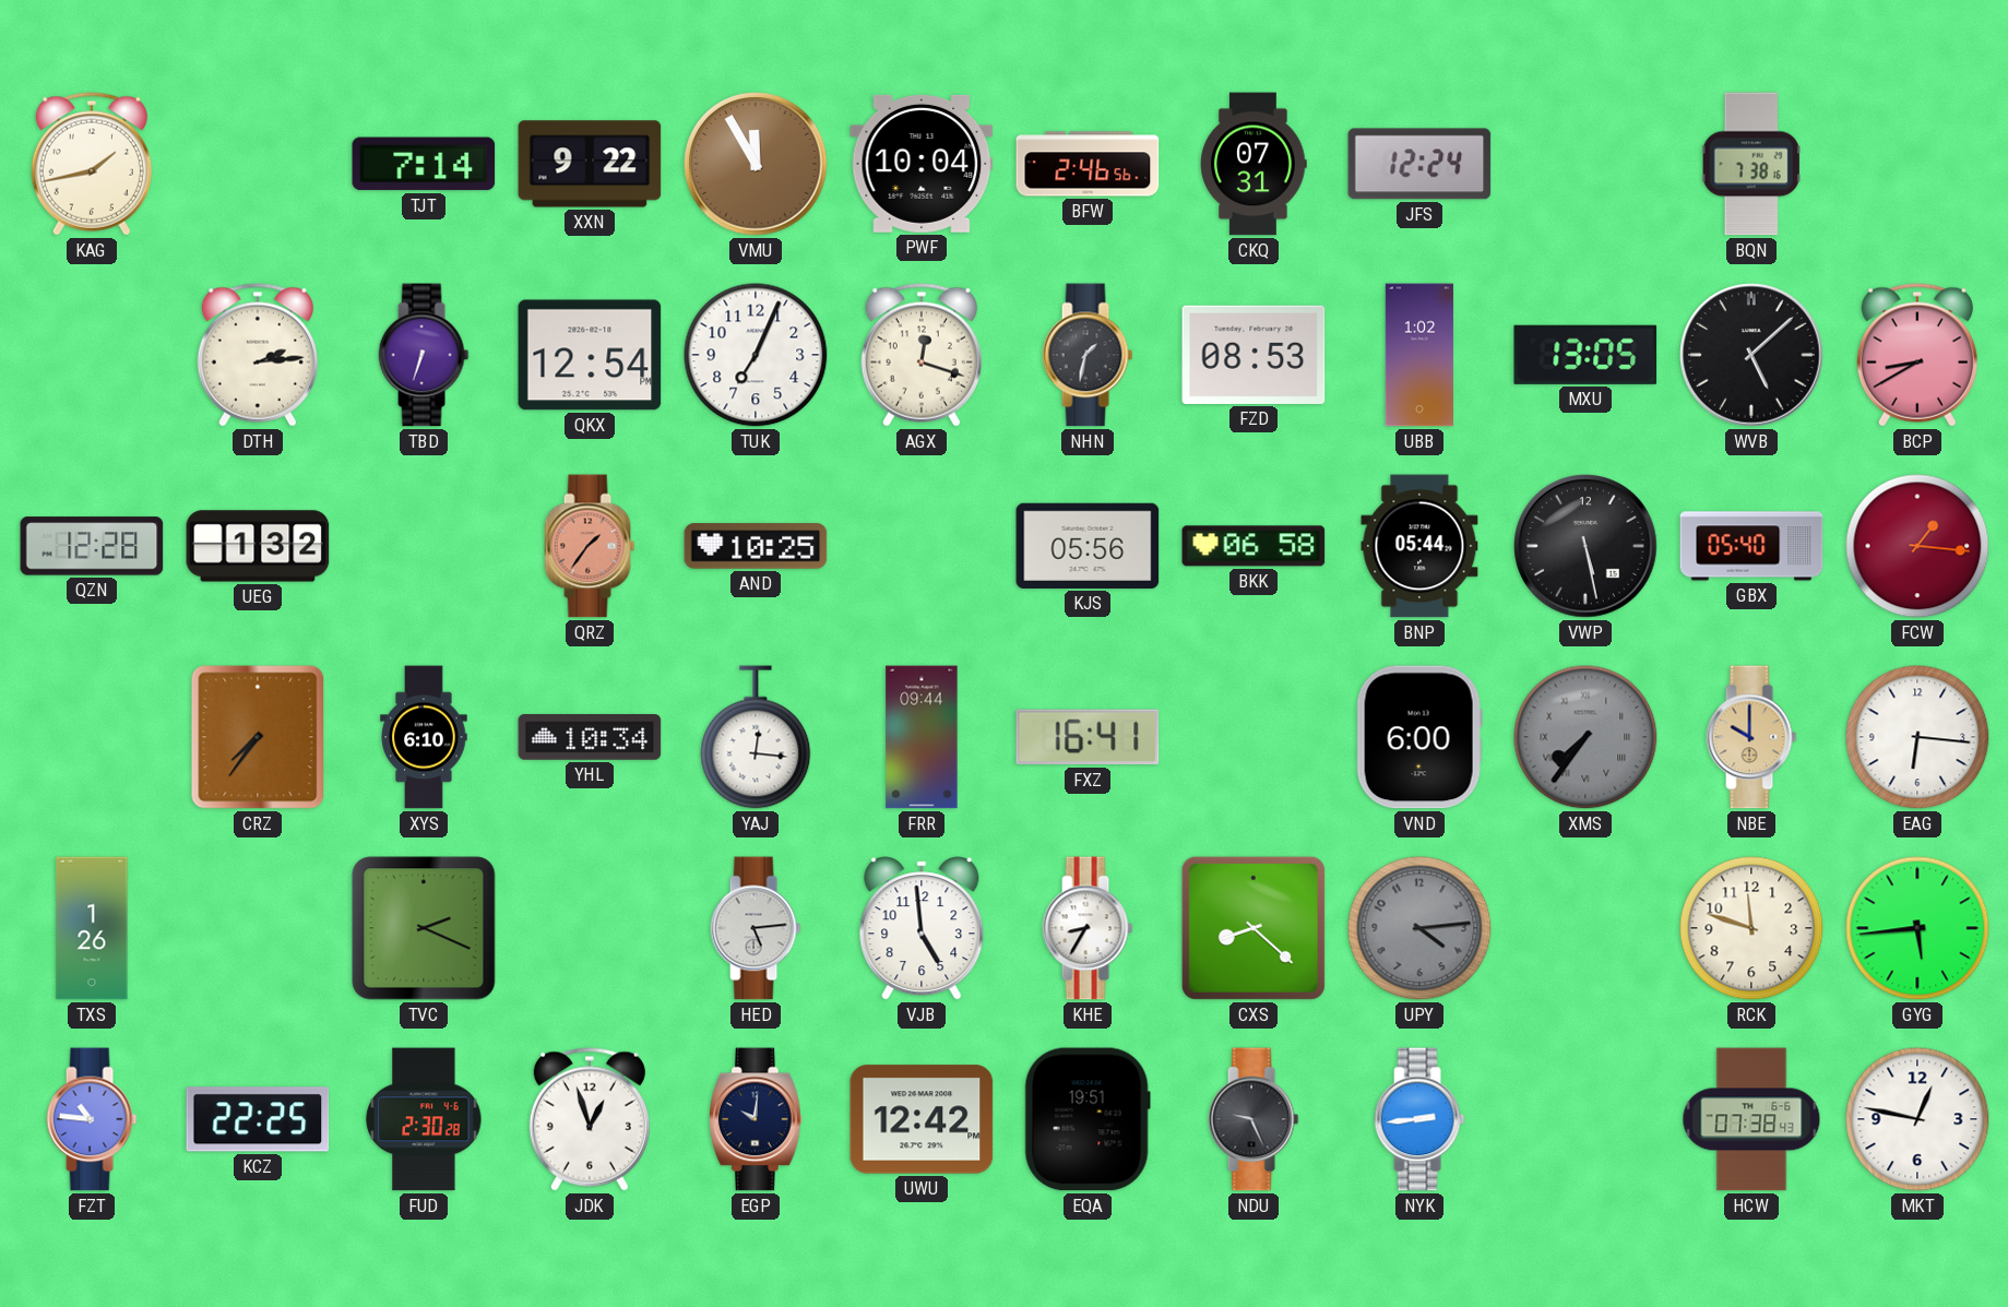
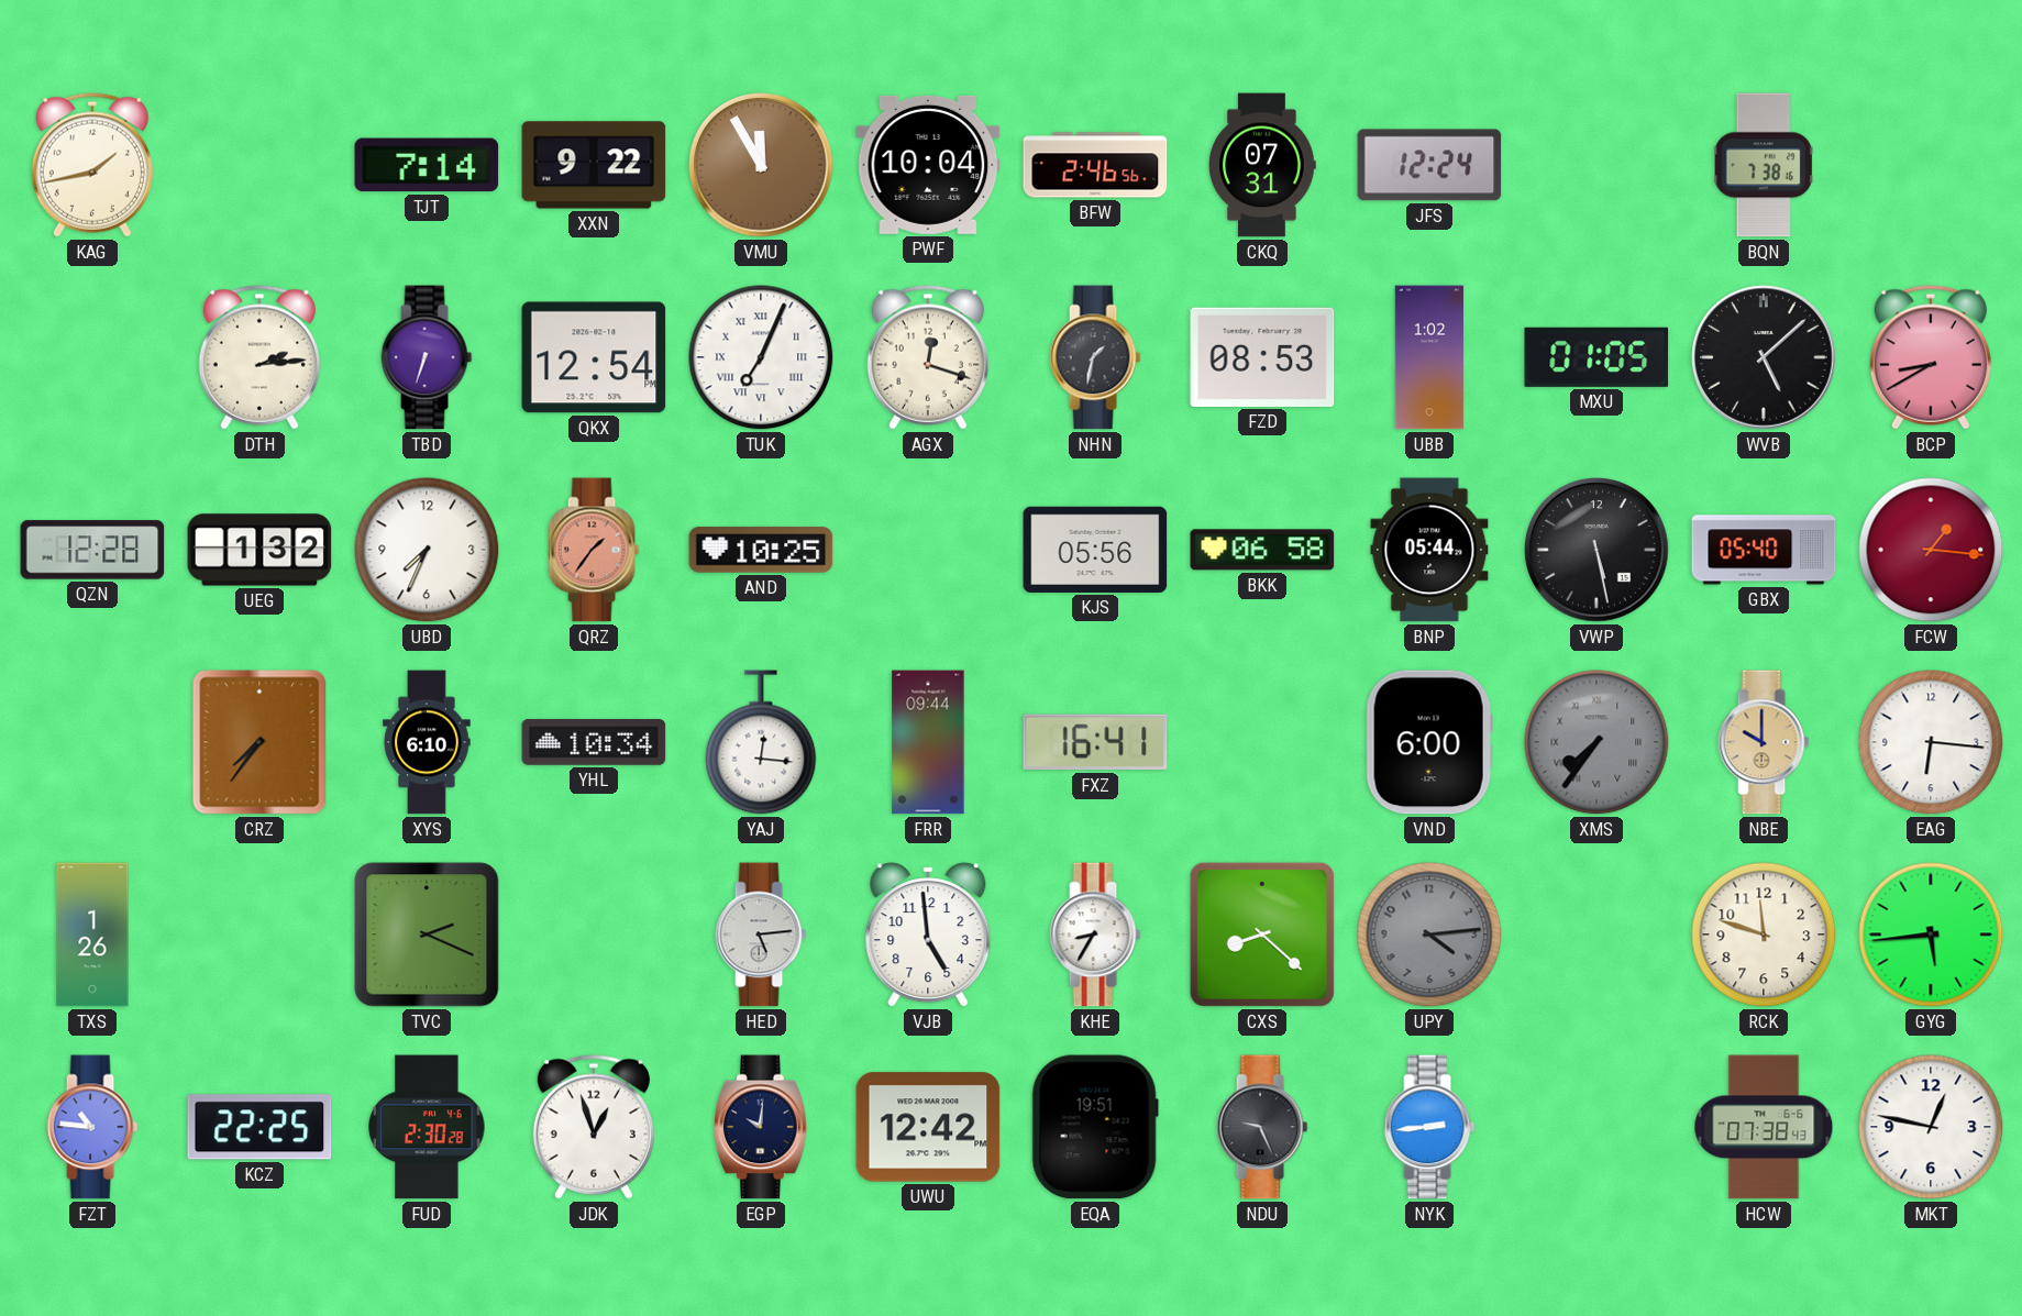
TUK numerals: Arabic -> Roman (761, 357)
MXU: 13:05 -> 01:05 (1596, 357)
UBD: none -> 7:34 (427, 550)
